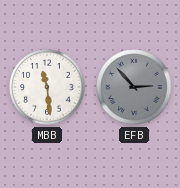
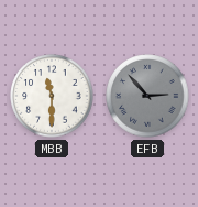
MBB: 11:29 -> 11:30 (52, 96)
